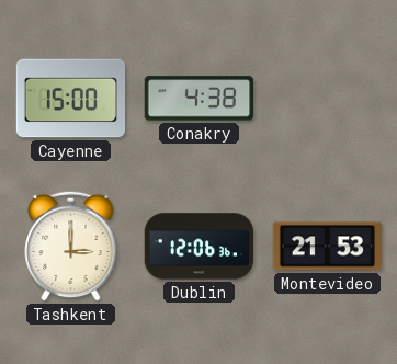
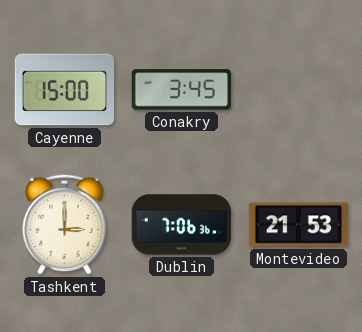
Conakry: 4:38 -> 3:45 (182, 90)
Dublin: 12:06 -> 7:06 (182, 225)
